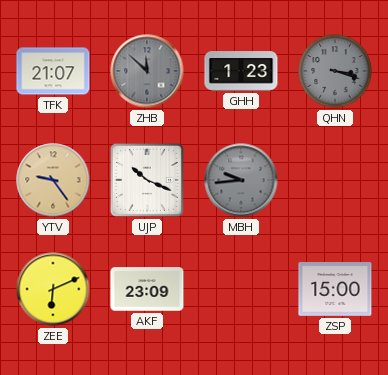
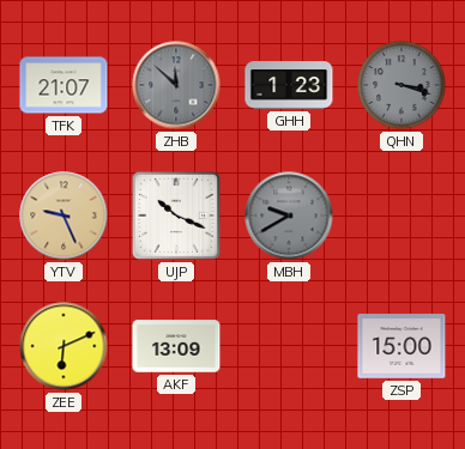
YTV: 9:24 -> 9:26 (64, 216)
MBH: 9:44 -> 9:40 (289, 216)
AKF: 23:09 -> 13:09 (176, 346)
